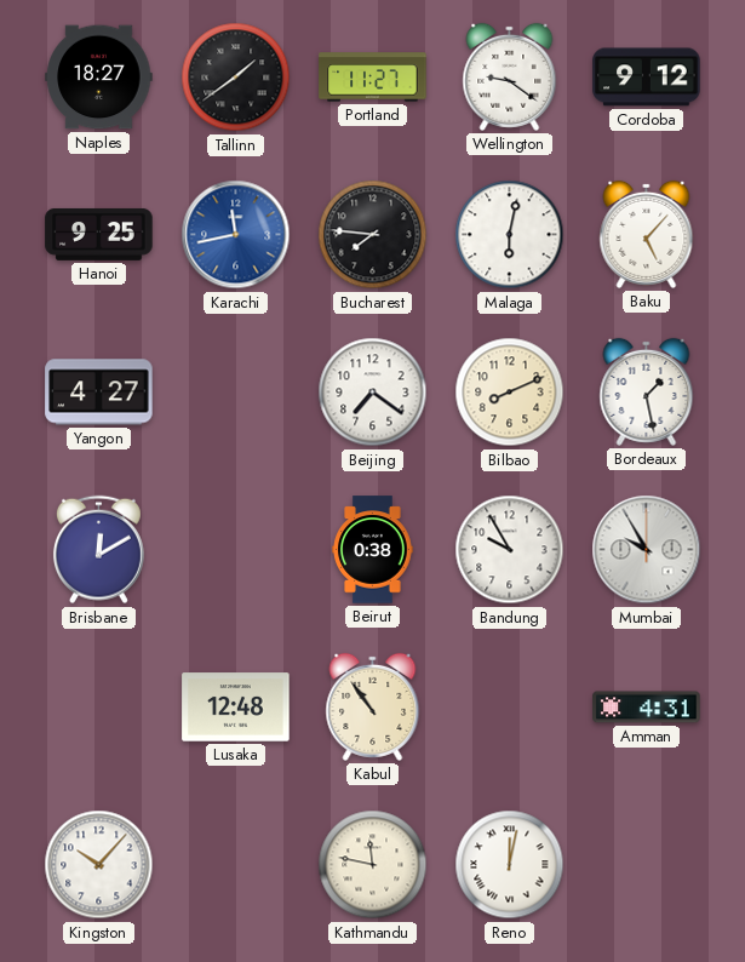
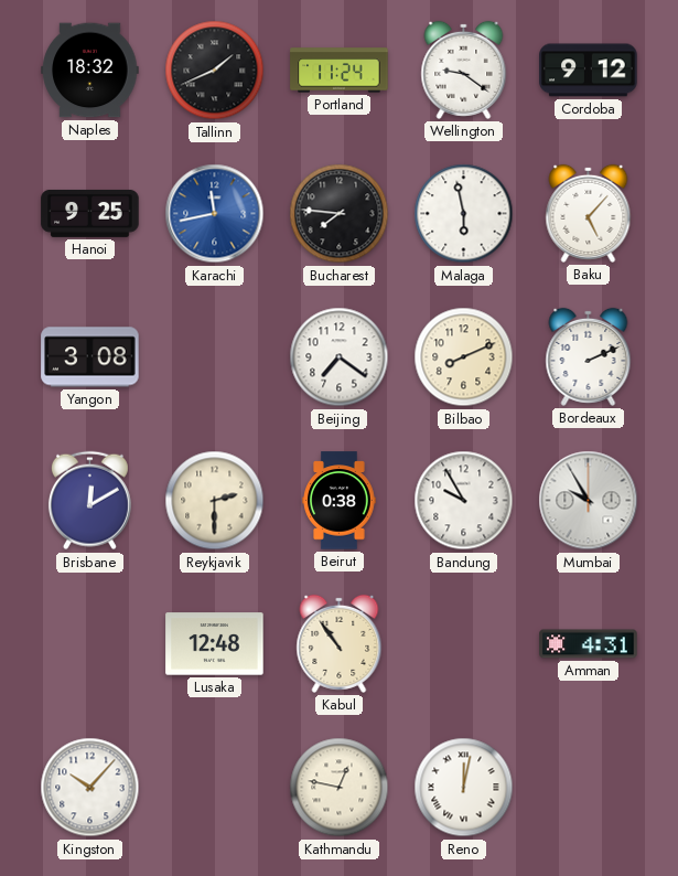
Naples: 18:27 -> 18:32 (90, 71)
Tallinn: 1:39 -> 1:41 (215, 71)
Portland: 11:27 -> 11:24 (340, 71)
Malaga: 6:02 -> 5:58 (464, 214)
Yangon: 4:27 -> 3:08 (90, 357)
Bordeaux: 1:28 -> 2:11 (589, 356)
Reykjavik: none -> 2:30 (215, 501)
Kathmandu: 11:47 -> 12:47 (340, 788)
